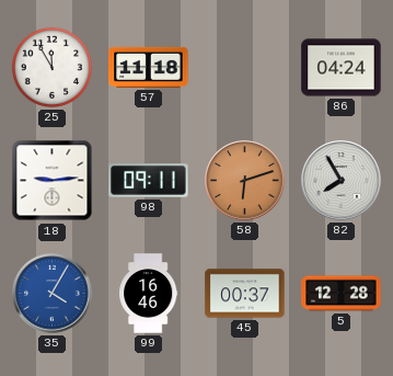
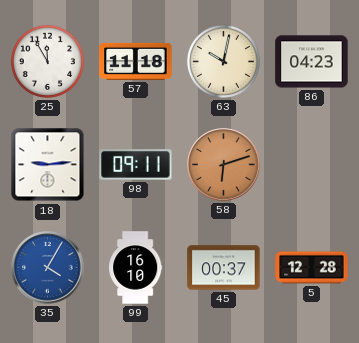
63: none -> 10:02 (223, 61)
86: 04:24 -> 04:23 (312, 62)
82: 7:55 -> none (342, 181)
99: 16:46 -> 16:10 (136, 268)
